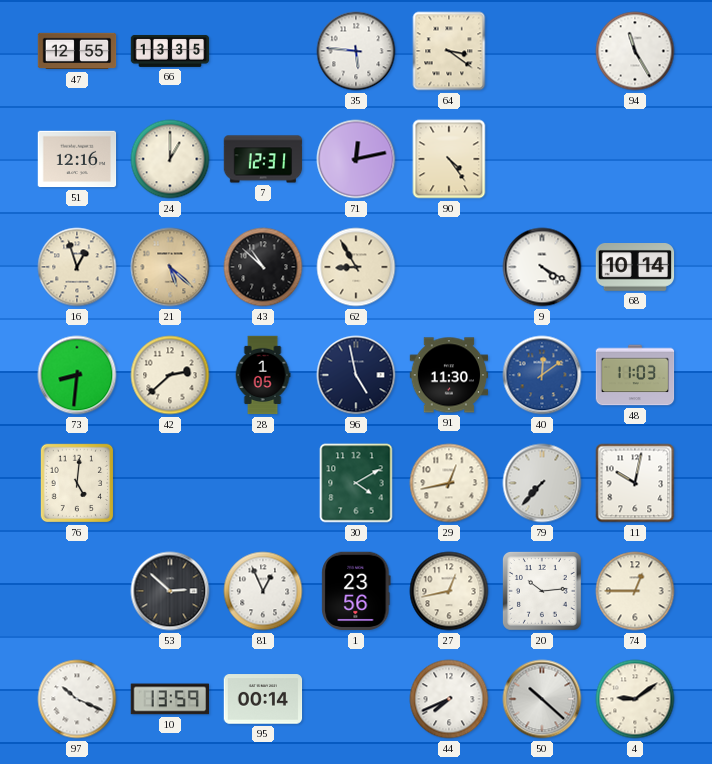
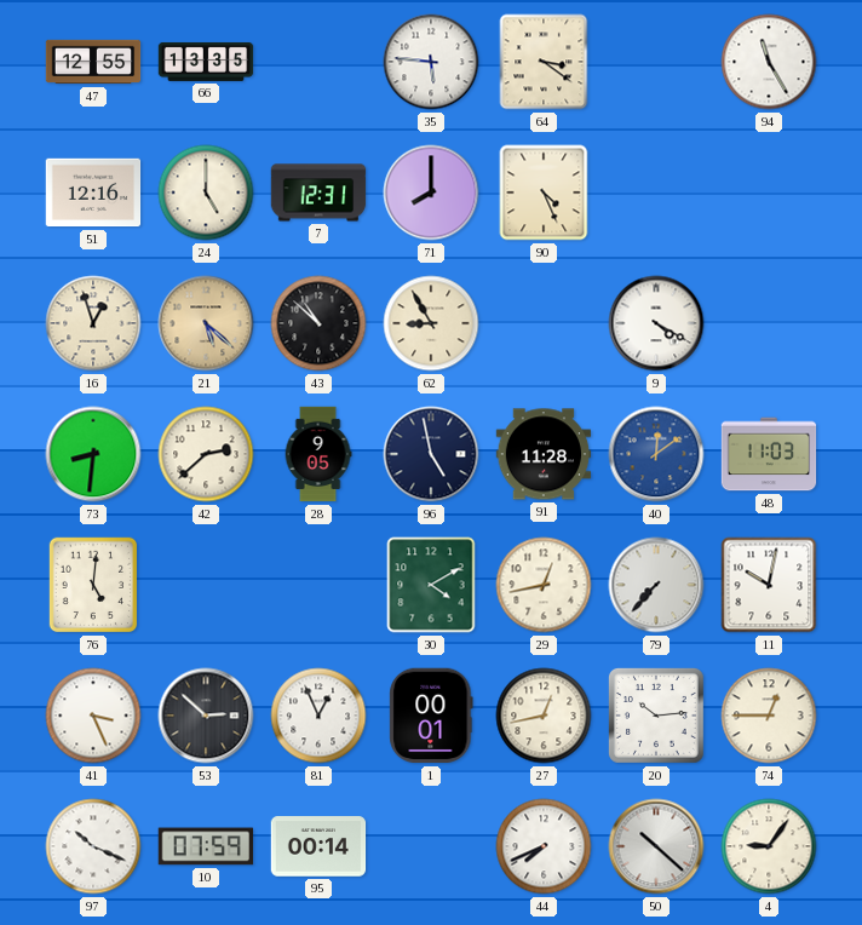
24: 1:00 -> 5:00 (206, 193)
71: 12:13 -> 8:00 (431, 193)
90: 4:24 -> 4:26 (544, 193)
68: 10:14 -> none (635, 268)
28: 1:05 -> 9:05 (318, 454)
91: 11:30 -> 11:28 (544, 454)
41: none -> 3:26 (93, 716)
1: 23:56 -> 00:01 (431, 716)
10: 13:59 -> 07:59 (205, 846)
4: 9:09 -> 9:06 (769, 846)
